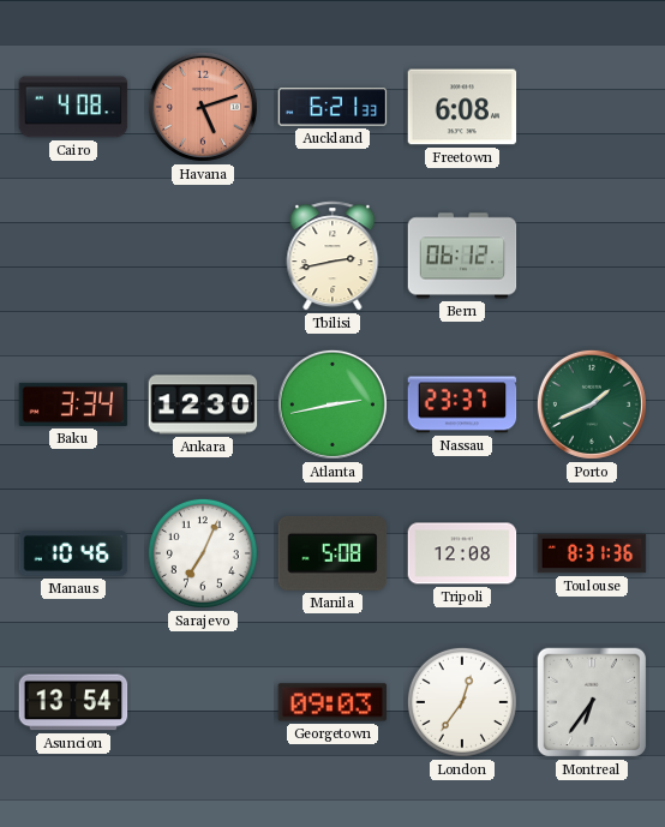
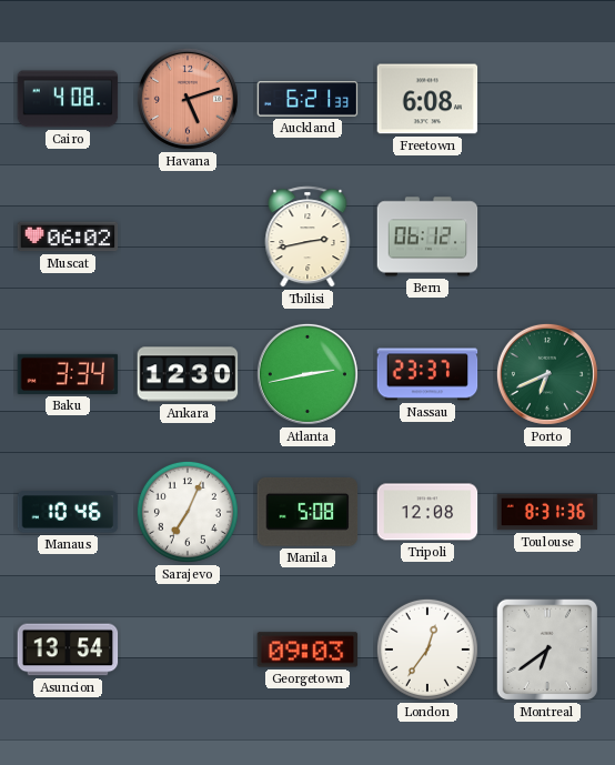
Muscat: none -> 06:02 (68, 236)
Porto: 1:41 -> 6:41 (547, 374)
Montreal: 6:36 -> 6:39 (547, 650)
